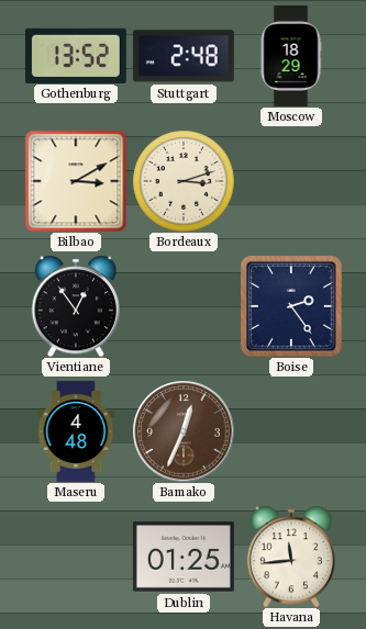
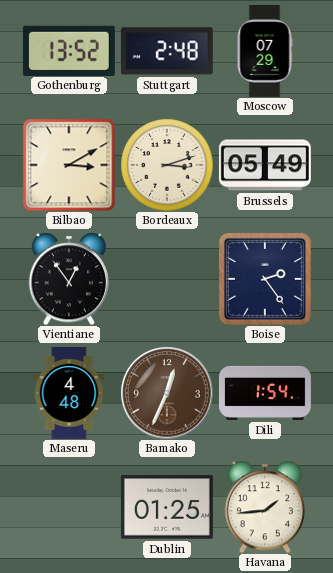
Moscow: 18:29 -> 07:29 (265, 51)
Brussels: none -> 05:49 (265, 165)
Dili: none -> 1:54 (265, 393)
Havana: 11:44 -> 1:44 (264, 507)
